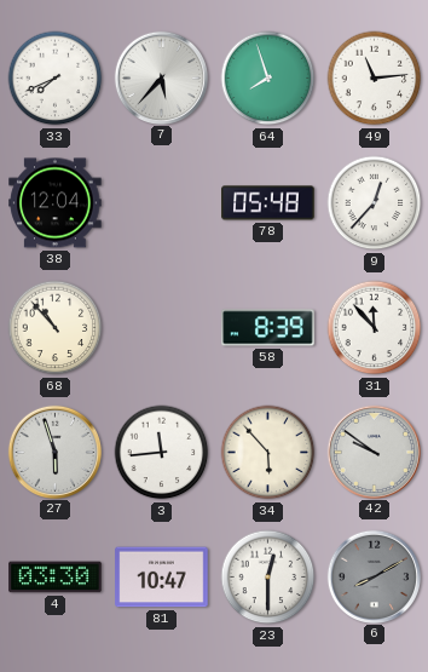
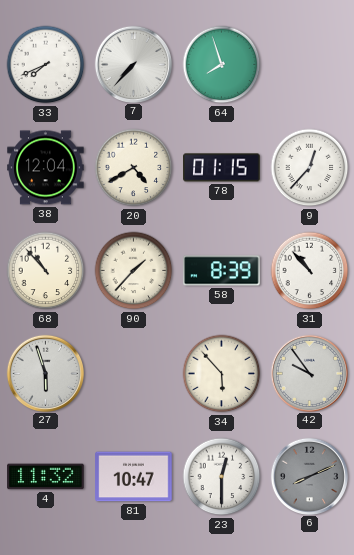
7: 5:37 -> 7:37 (133, 64)
49: 11:14 -> none (375, 79)
20: none -> 4:40 (134, 168)
78: 05:48 -> 01:15 (222, 168)
90: none -> 1:37 (134, 271)
31: 11:53 -> 10:53 (310, 271)
3: 11:44 -> none (162, 453)
42: 9:51 -> 9:54 (309, 373)
4: 03:30 -> 11:32 (46, 477)
6: 8:10 -> 8:11 (309, 476)
